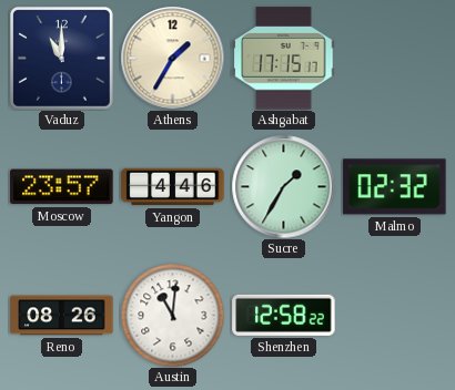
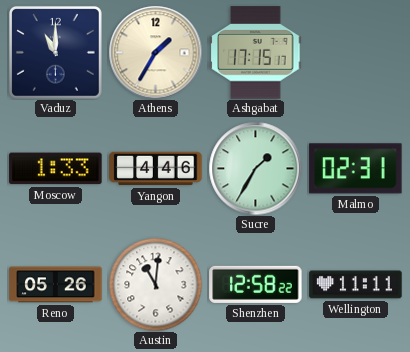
Moscow: 23:57 -> 1:33 (56, 169)
Malmo: 02:32 -> 02:31 (356, 169)
Reno: 08:26 -> 05:26 (56, 285)
Wellington: none -> 11:11 (356, 285)
